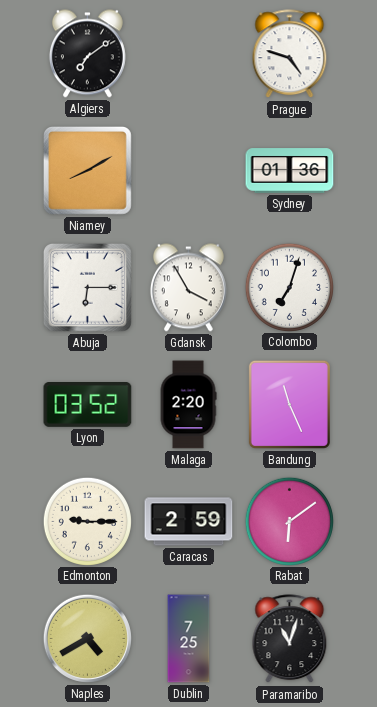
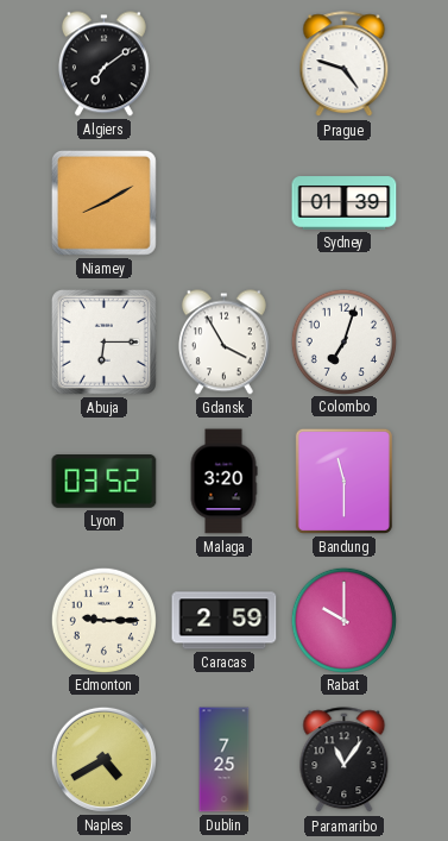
Sydney: 01:36 -> 01:39 (345, 203)
Malaga: 2:20 -> 3:20 (223, 482)
Bandung: 11:26 -> 11:30 (343, 481)
Rabat: 6:09 -> 10:00 (343, 620)
Paramaribo: 11:03 -> 11:06 (345, 760)
